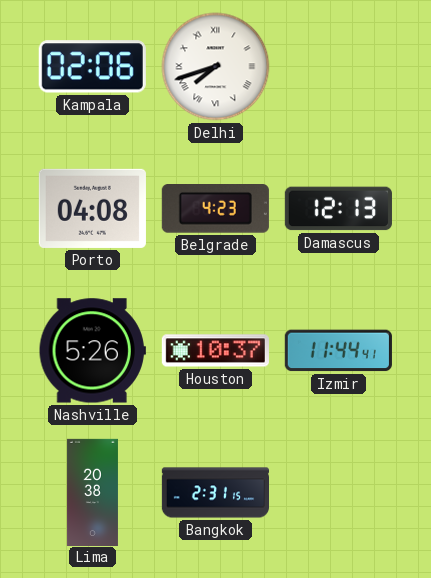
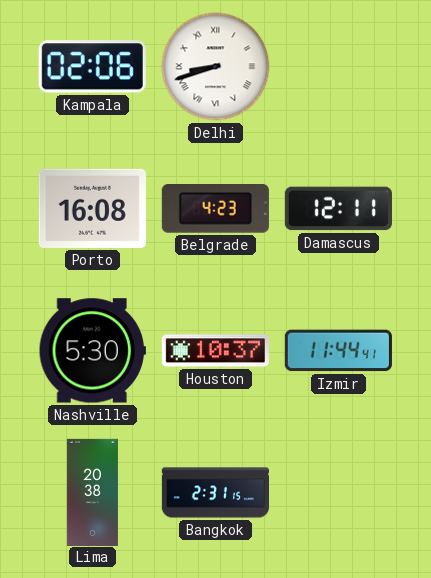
Delhi: 7:42 -> 8:42 (216, 67)
Porto: 04:08 -> 16:08 (92, 208)
Damascus: 12:13 -> 12:11 (338, 209)
Nashville: 5:26 -> 5:30 (92, 351)
